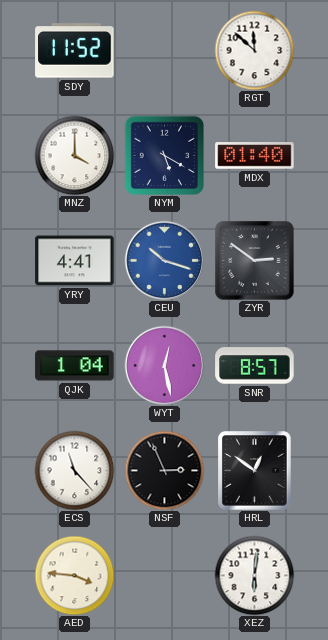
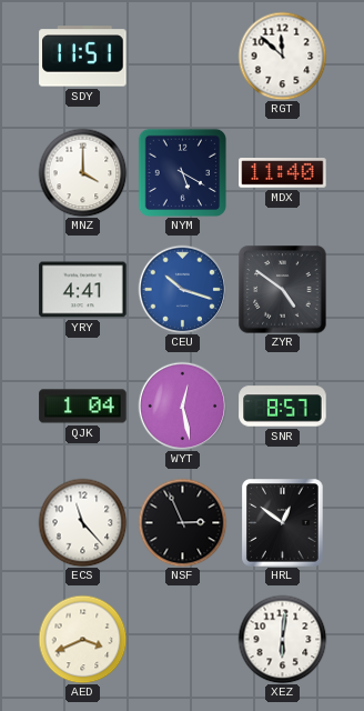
SDY: 11:52 -> 11:51 (83, 57)
MDX: 01:40 -> 11:40 (283, 173)
ZYR: 2:51 -> 4:51 (283, 290)
AED: 3:46 -> 3:41 (82, 639)
